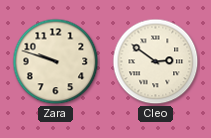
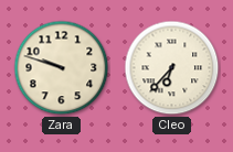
Cleo: 2:51 -> 6:37 (172, 68)
